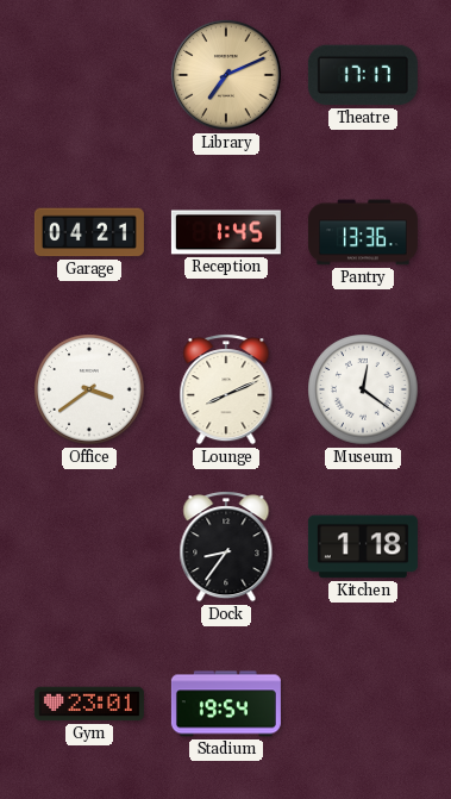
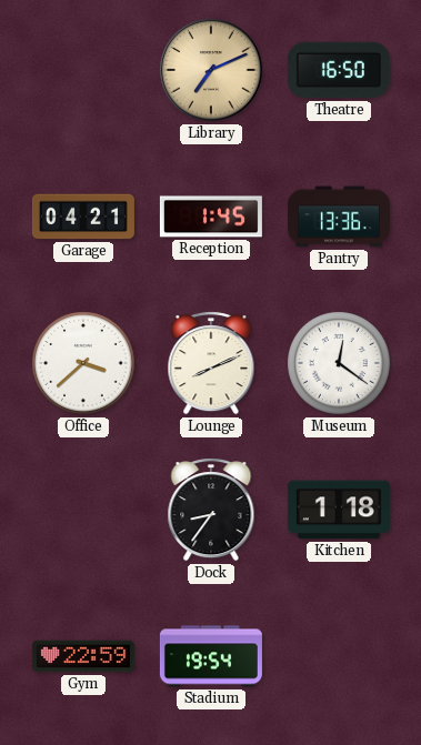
Theatre: 17:17 -> 16:50 (339, 70)
Office: 3:39 -> 3:38 (83, 363)
Gym: 23:01 -> 22:59 (83, 656)
